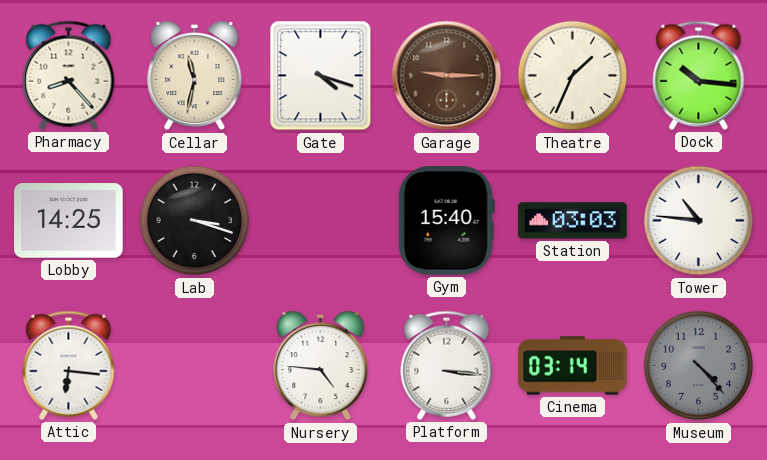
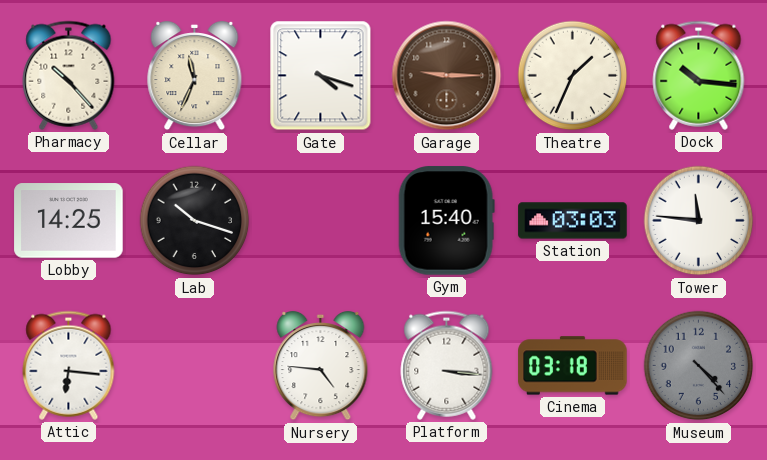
Pharmacy: 8:23 -> 10:23 (69, 75)
Cellar: 11:32 -> 11:34 (195, 76)
Lab: 3:18 -> 10:18 (195, 221)
Tower: 10:46 -> 11:46 (699, 221)
Cinema: 03:14 -> 03:18 (573, 366)
